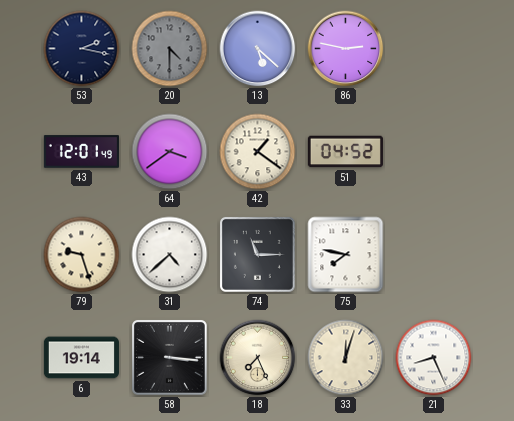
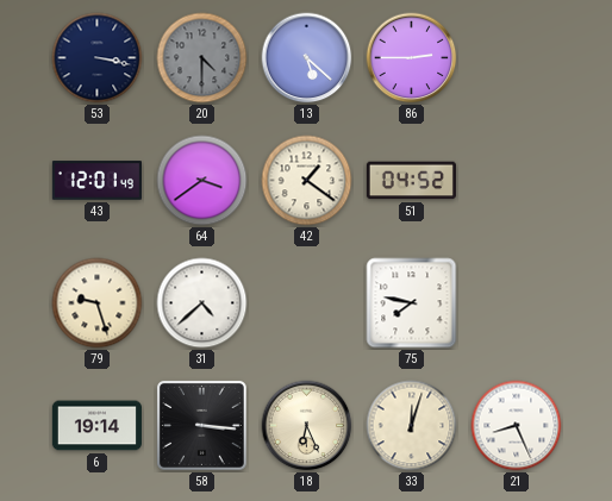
53: 2:17 -> 3:17 (98, 58)
86: 2:47 -> 2:45 (412, 58)
74: 11:15 -> none (257, 254)
18: 7:26 -> 6:26 (307, 426)
